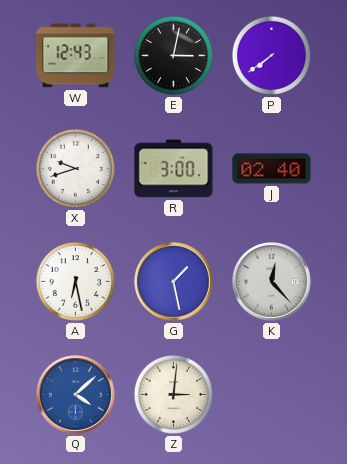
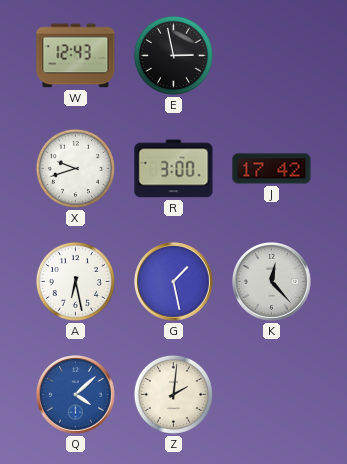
E: 3:02 -> 2:58 (173, 55)
P: 7:39 -> none (271, 55)
J: 02:40 -> 17:42 (272, 169)
Z: 3:01 -> 2:01 (173, 394)
